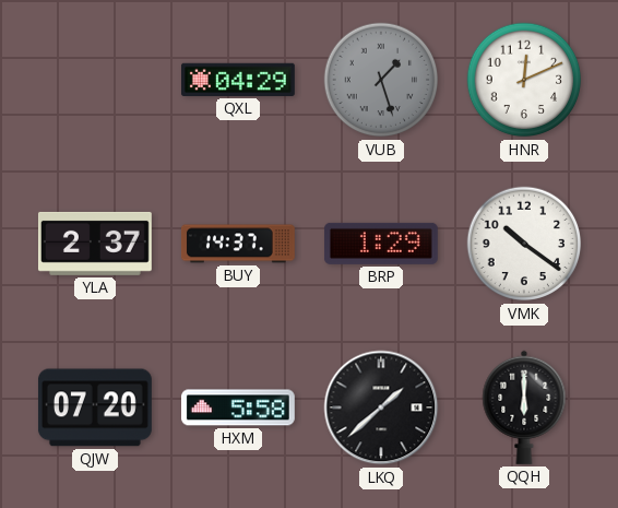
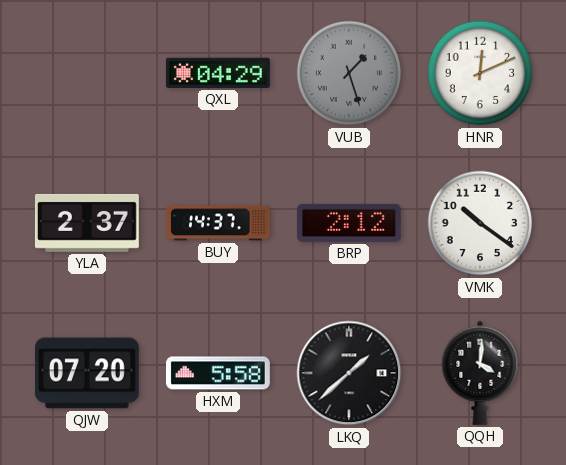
BRP: 1:29 -> 2:12 (349, 223)
QQH: 6:00 -> 4:01 (480, 373)
